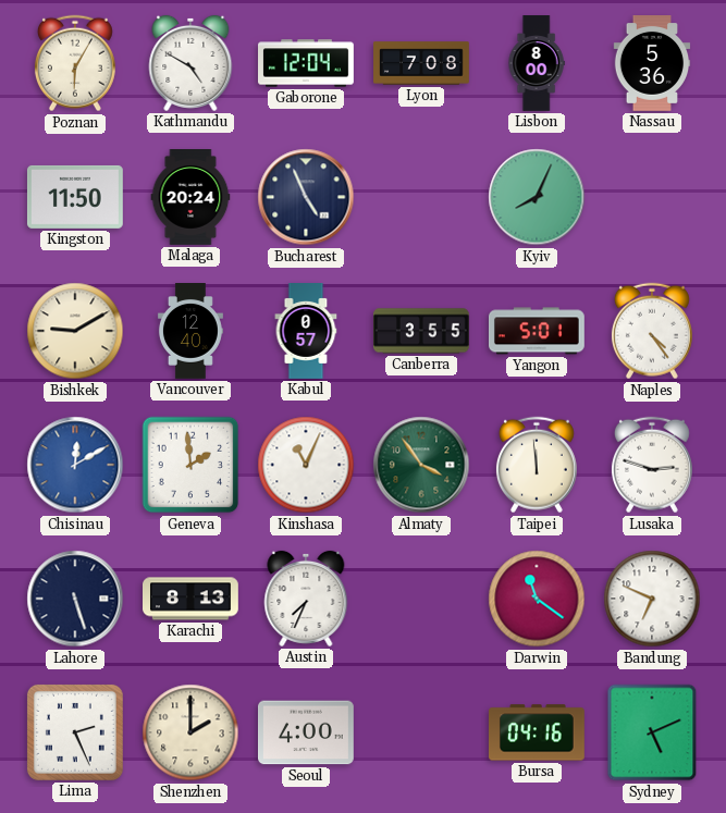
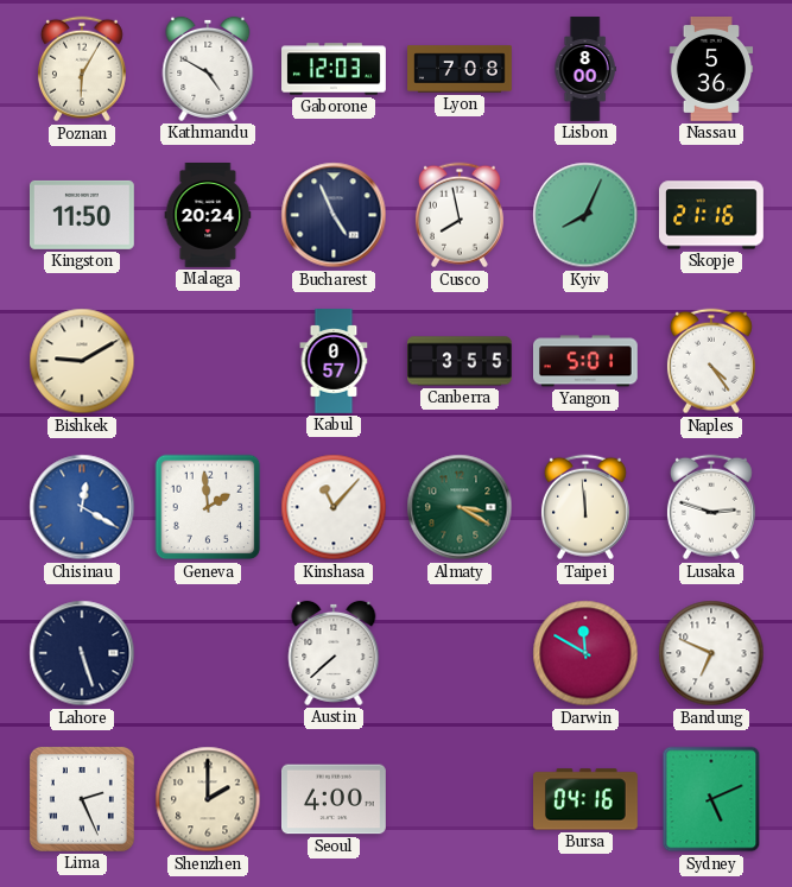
Gaborone: 12:04 -> 12:03 (335, 69)
Cusco: none -> 7:58 (460, 215)
Skopje: none -> 21:16 (712, 215)
Vancouver: 12:40 -> none (190, 332)
Chisinau: 12:10 -> 12:20 (82, 507)
Kinshasa: 11:04 -> 11:07 (334, 507)
Almaty: 3:54 -> 3:20 (460, 507)
Karachi: 8:13 -> none (192, 599)
Austin: 7:34 -> 7:38 (334, 653)
Darwin: 11:21 -> 11:50 (585, 653)
